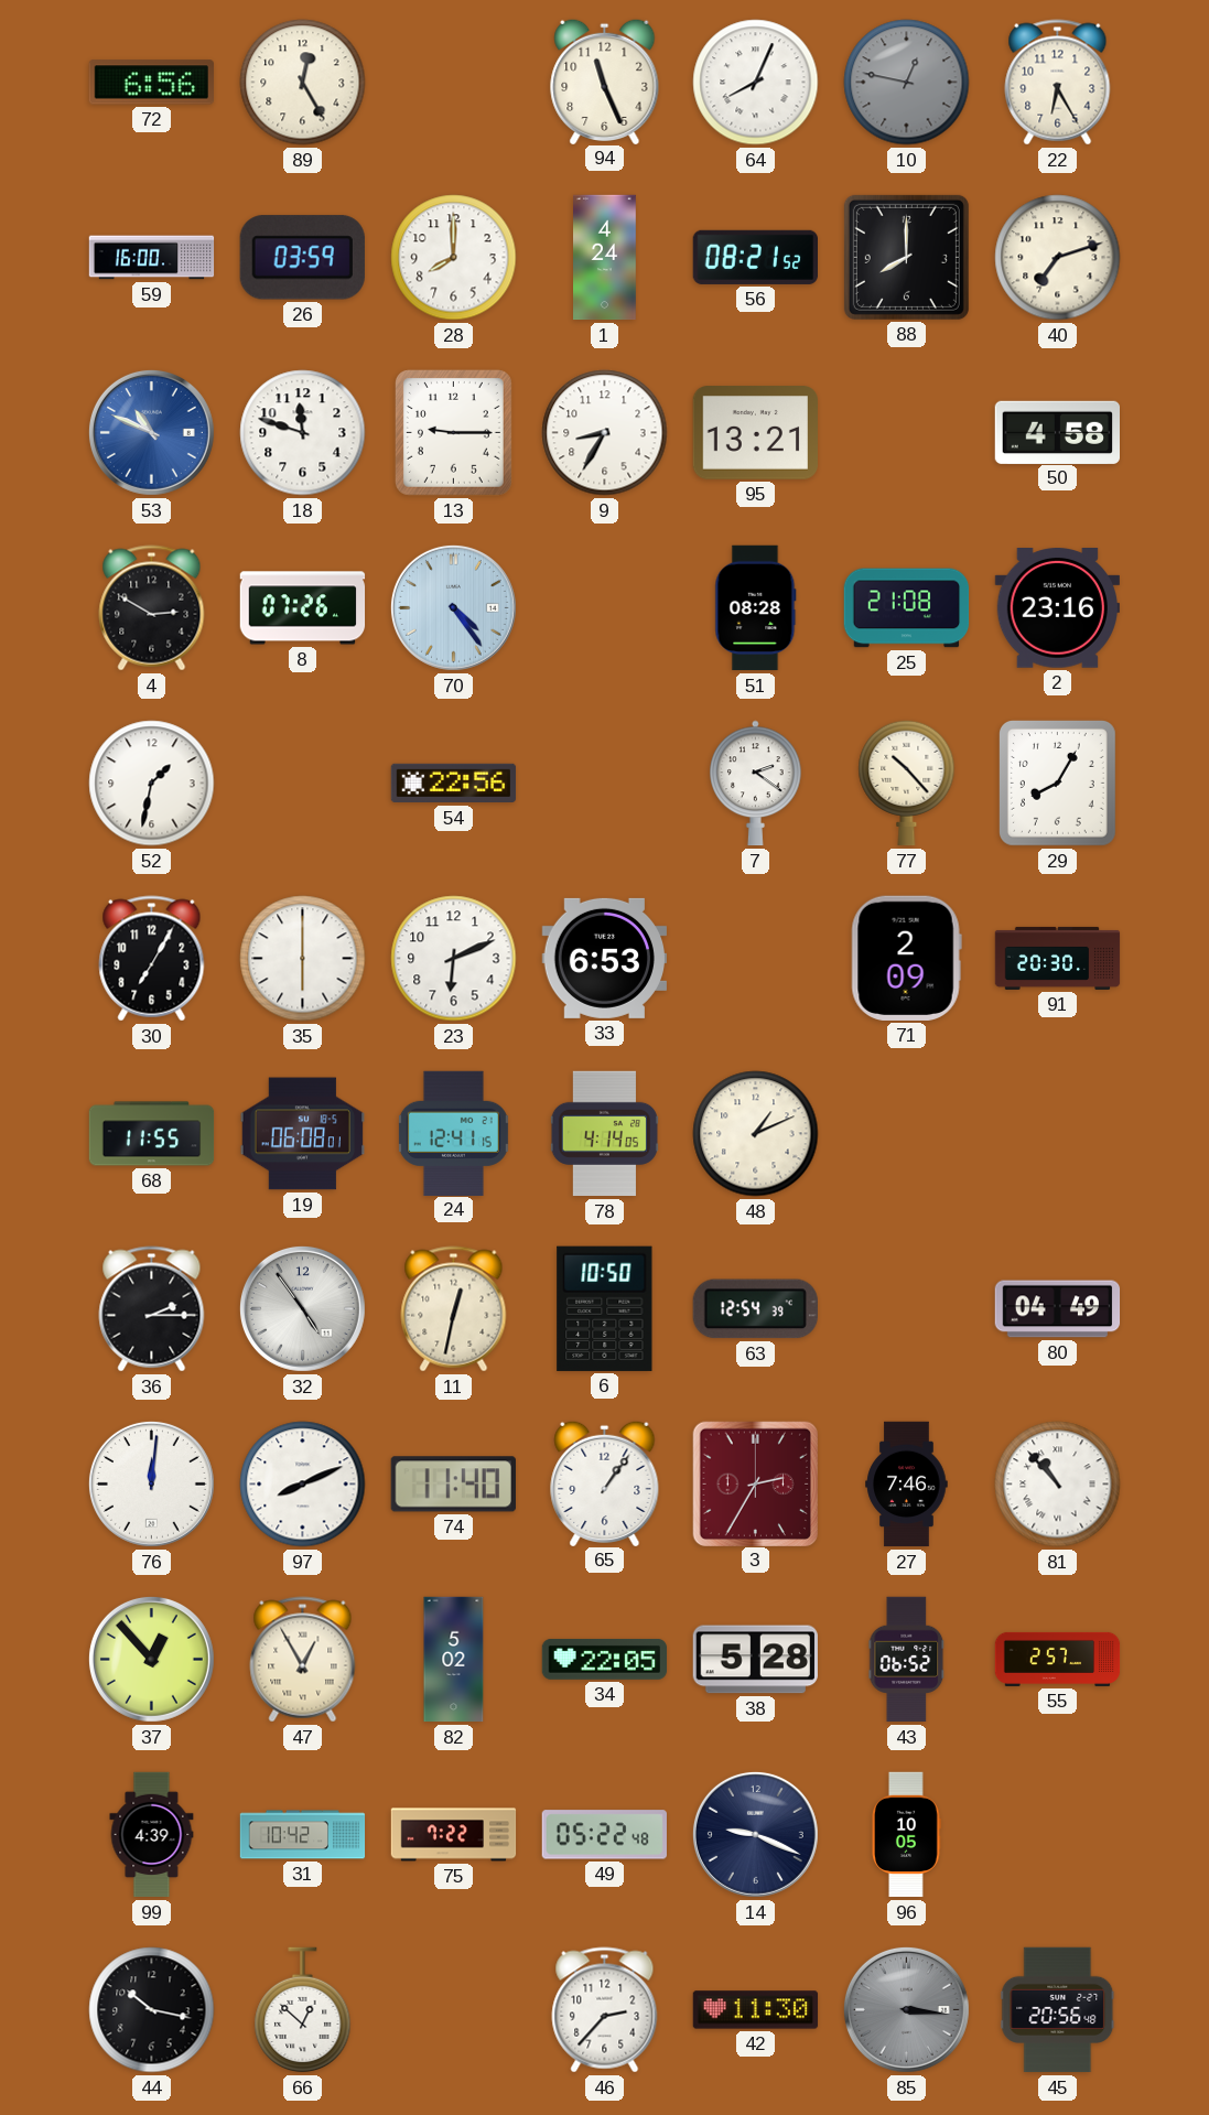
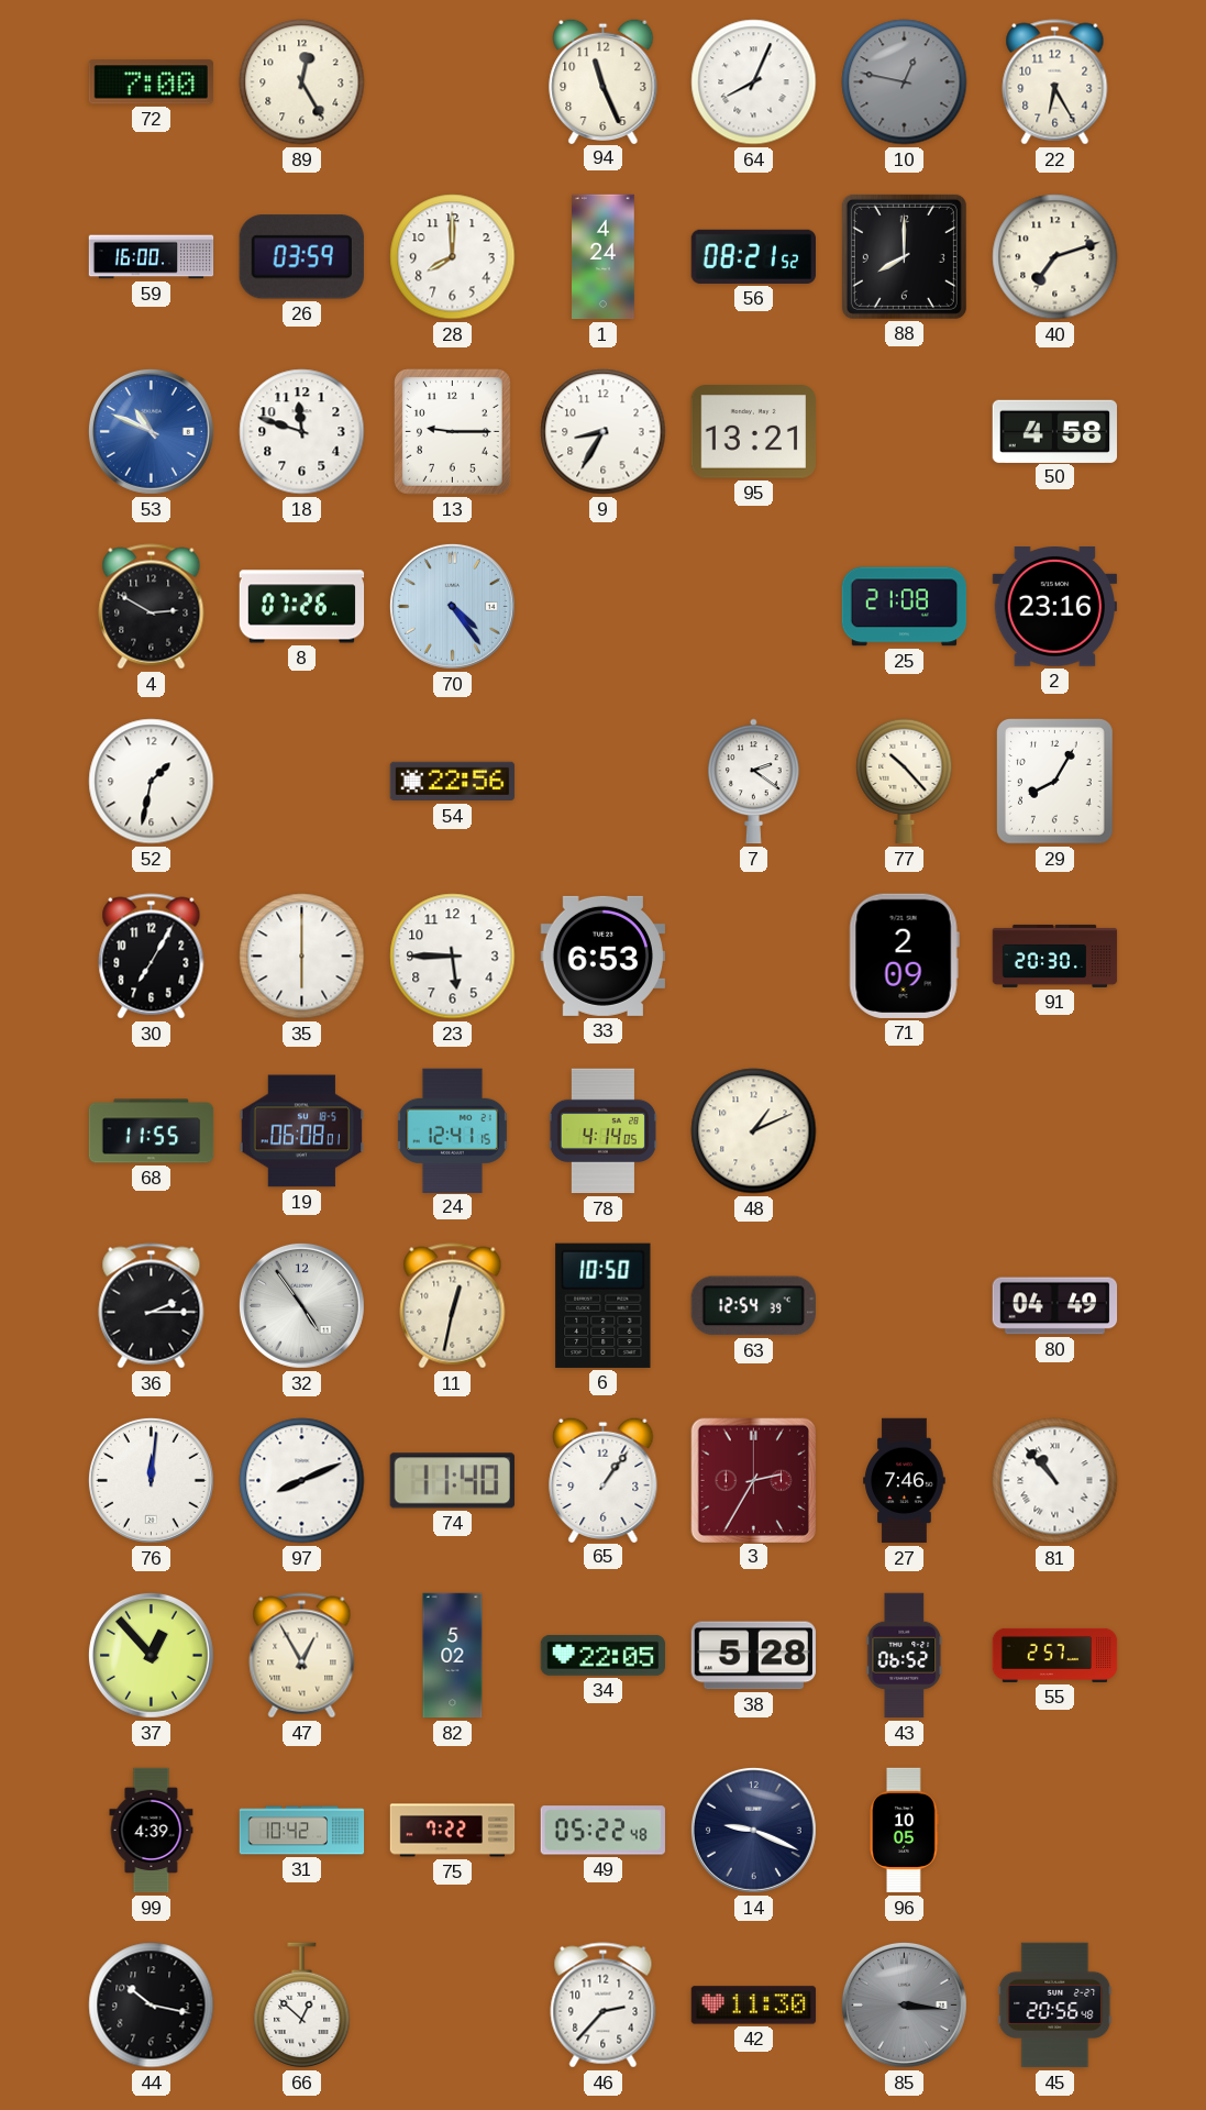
72: 6:56 -> 7:00 (151, 82)
51: 08:28 -> none (756, 608)
23: 6:11 -> 5:45 (453, 957)
